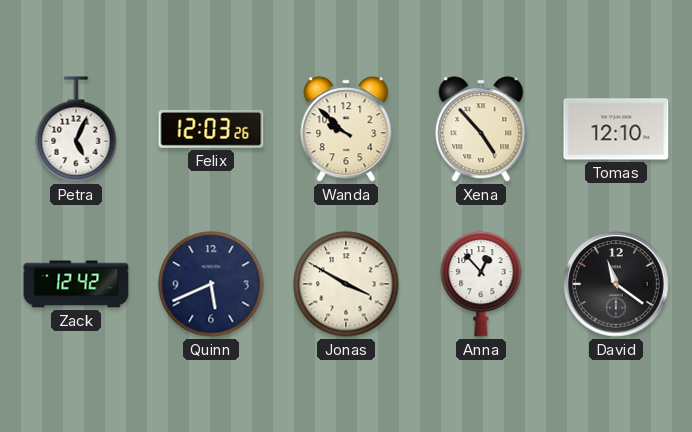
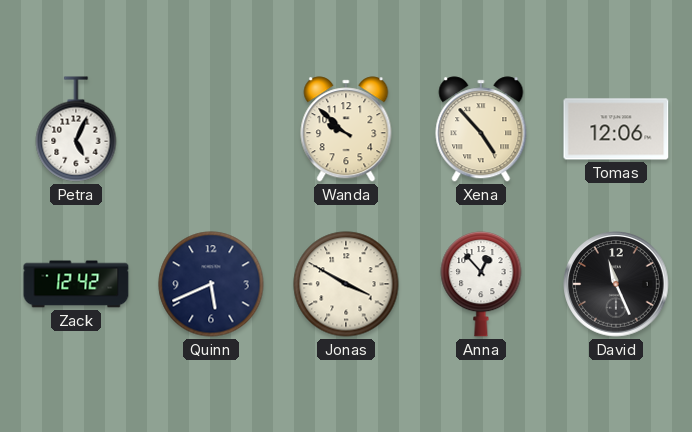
Felix: 12:03 -> none (211, 129)
Tomas: 12:10 -> 12:06 (616, 129)
David: 11:21 -> 11:26 (616, 284)
